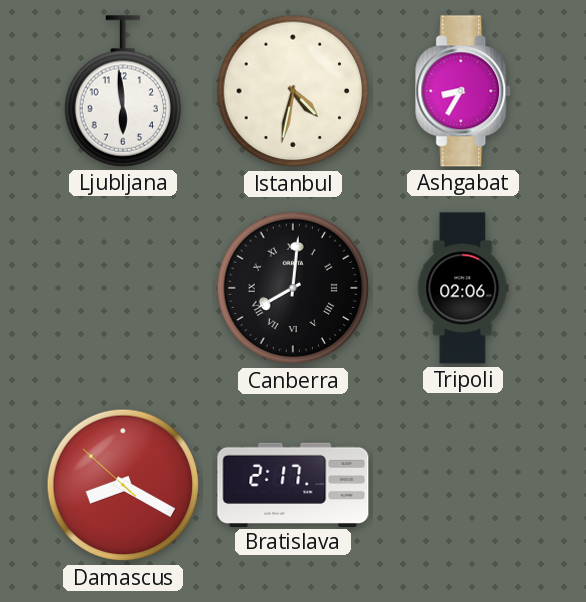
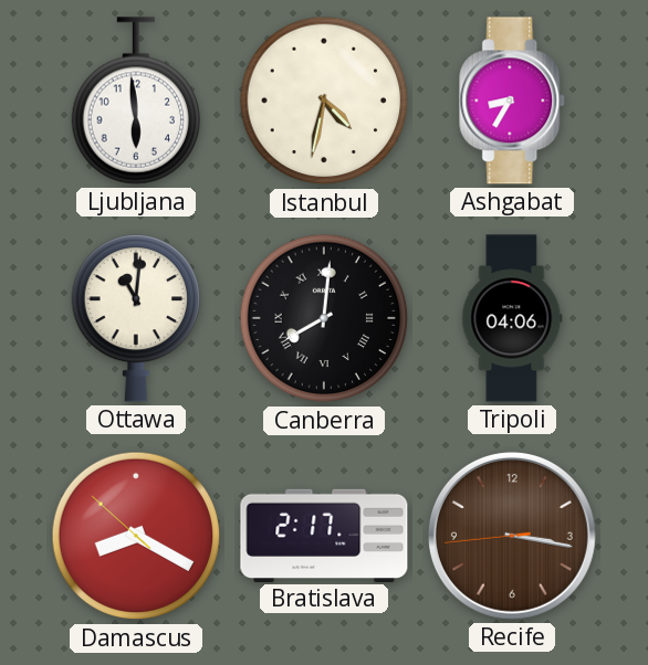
Ottawa: none -> 11:01 (135, 318)
Tripoli: 02:06 -> 04:06 (512, 318)
Recife: none -> 3:16 (512, 536)
